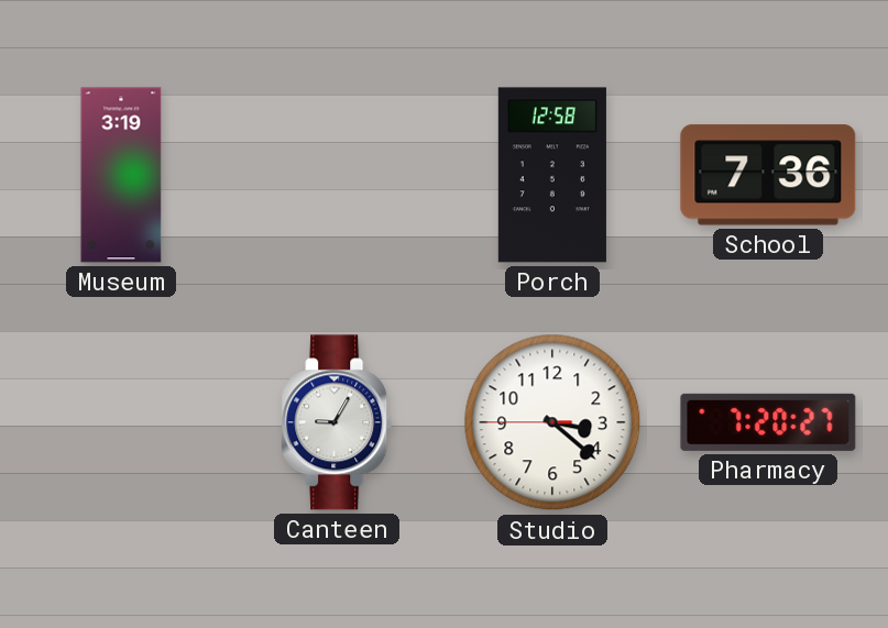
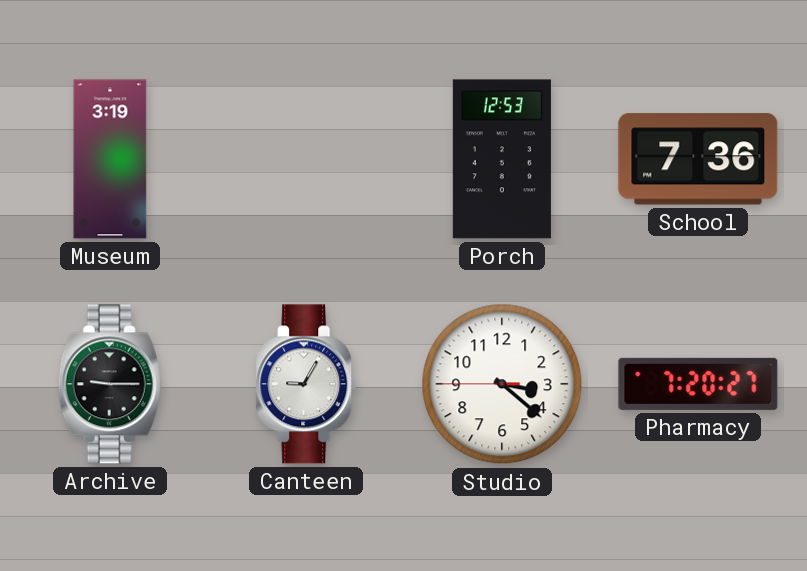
Porch: 12:58 -> 12:53 (502, 159)
Archive: none -> 9:15 (110, 384)
